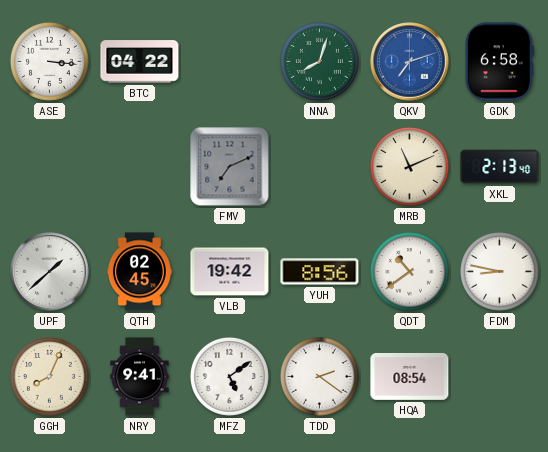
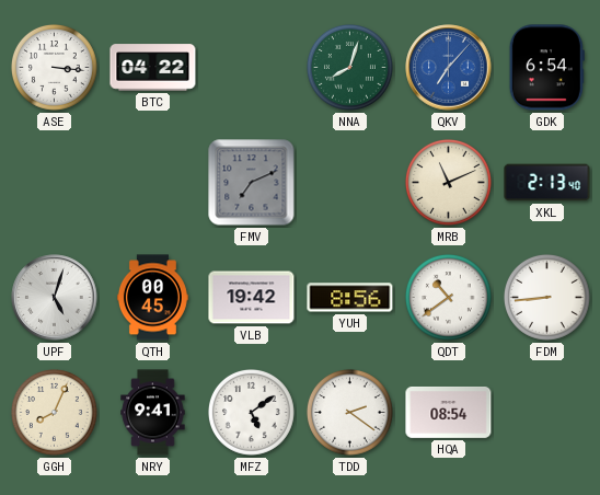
QKV: 7:12 -> 7:07 (449, 68)
GDK: 6:58 -> 6:54 (546, 68)
UPF: 1:38 -> 5:03 (55, 298)
QTH: 02:45 -> 00:45 (152, 298)
FDM: 8:47 -> 8:44 (546, 297)
